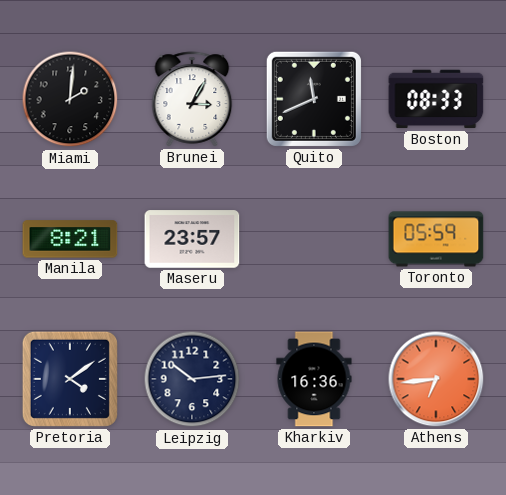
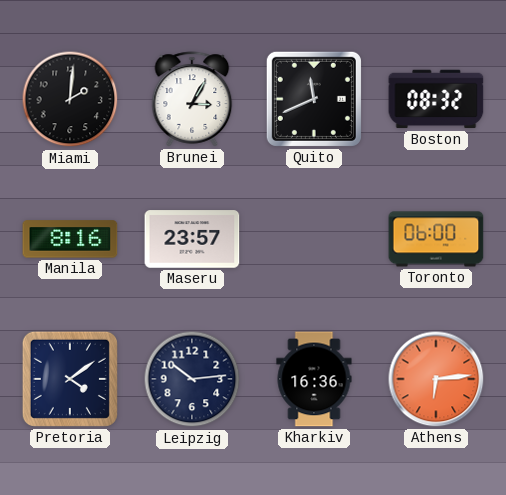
Boston: 08:33 -> 08:32 (436, 99)
Manila: 8:21 -> 8:16 (70, 239)
Toronto: 05:59 -> 06:00 (436, 239)
Athens: 6:44 -> 6:14 (436, 379)
